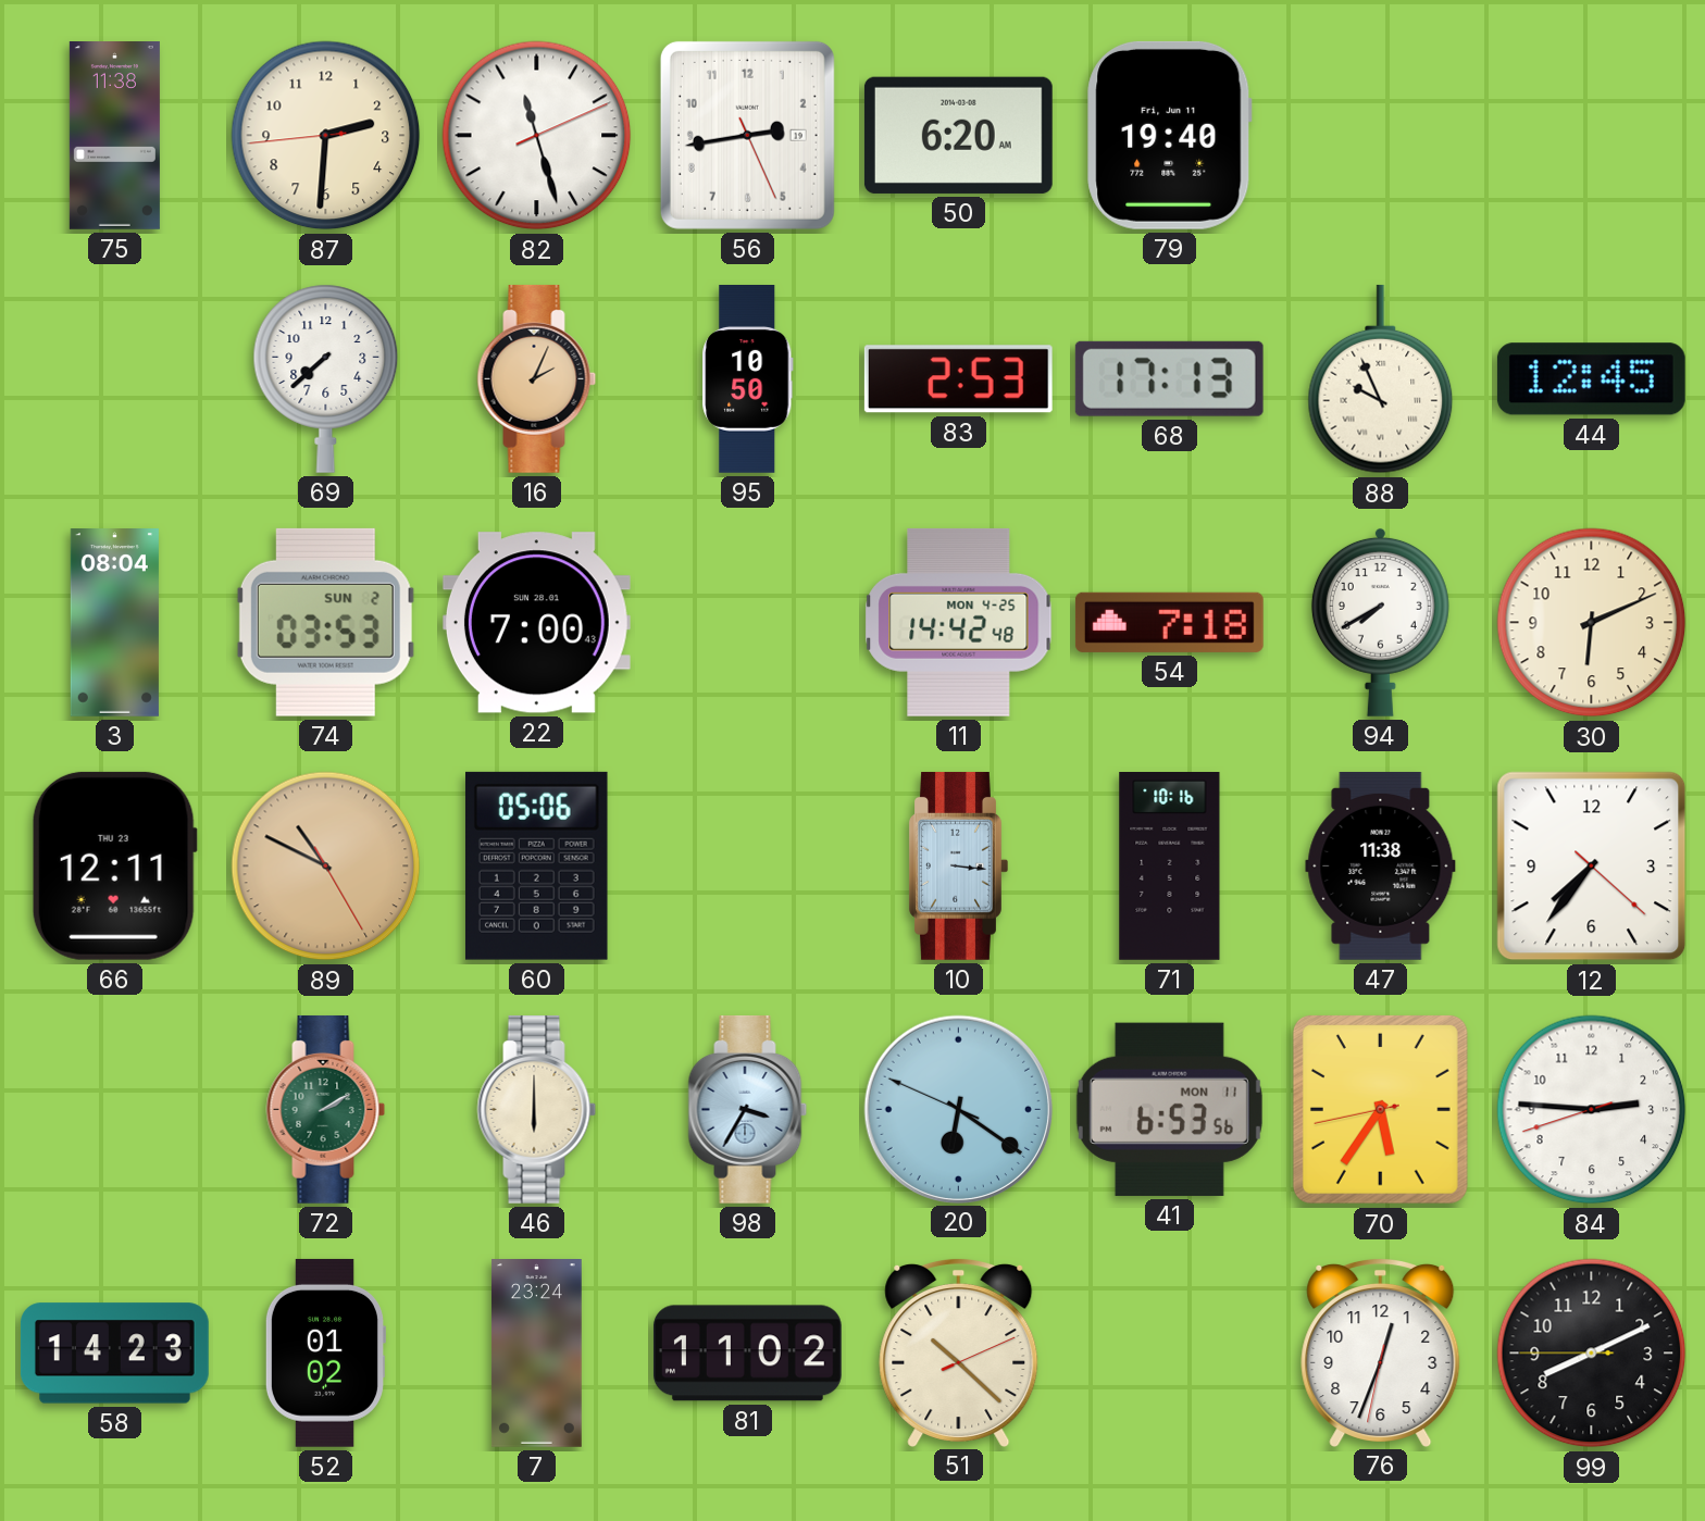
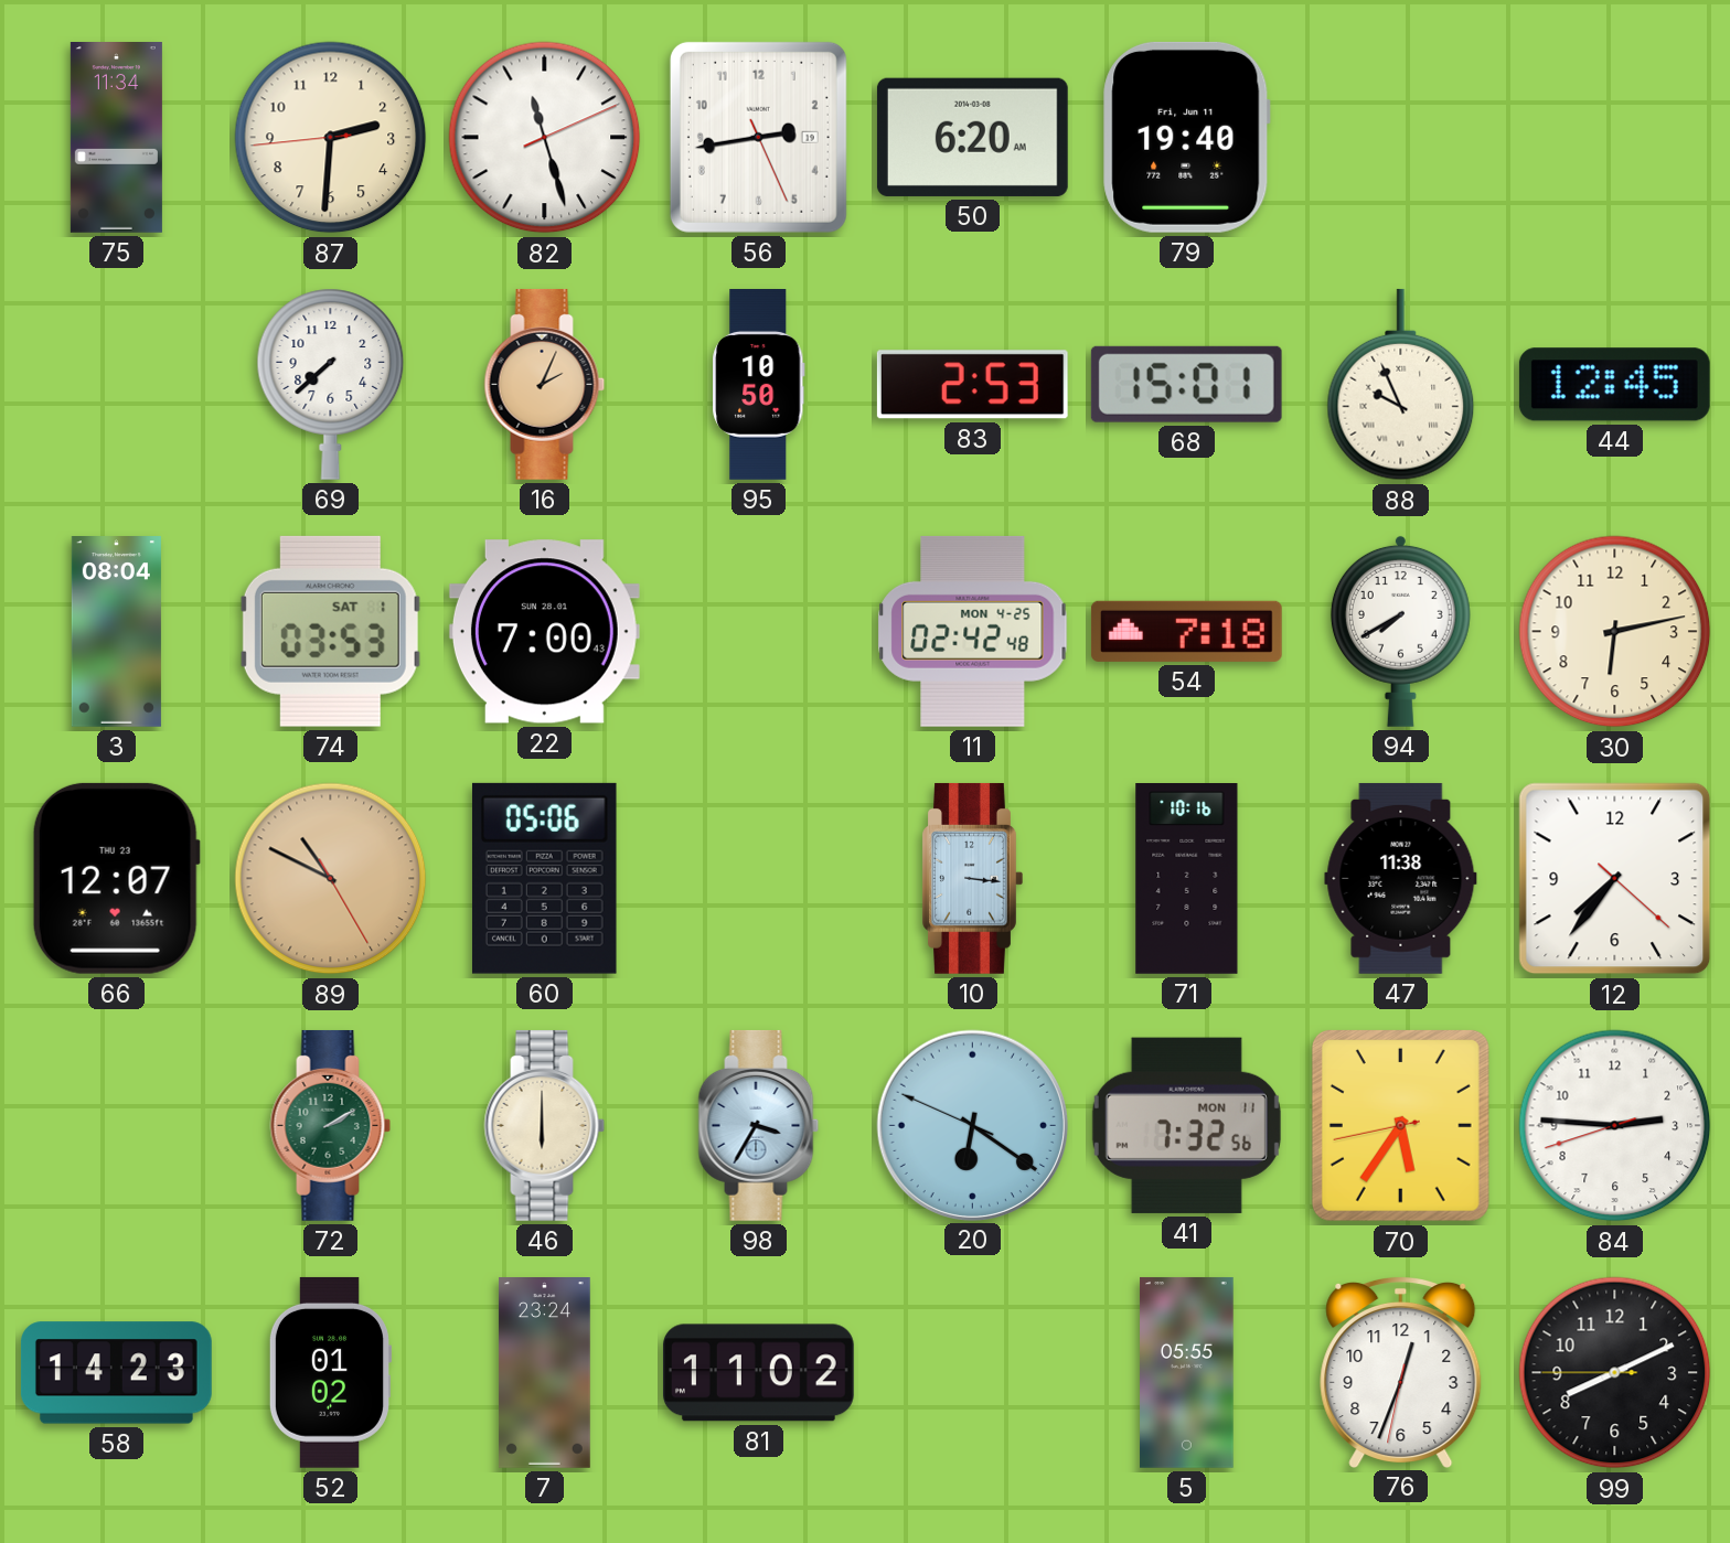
75: 11:38 -> 11:34 (116, 138)
68: 17:13 -> 15:01 (1186, 384)
74 date: SUN 2 -> SAT 1 (330, 631)
11: 14:42 -> 02:42 (973, 631)
30: 6:11 -> 6:13 (1615, 632)
66: 12:11 -> 12:07 (116, 878)
41: 6:53 -> 7:32 (1186, 1125)
51: 10:22 -> none (959, 1351)
5: none -> 05:55 (1187, 1373)
